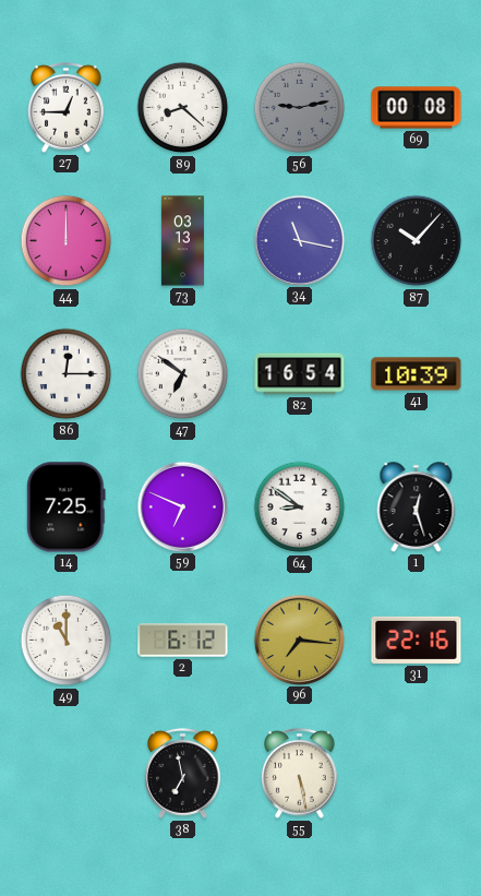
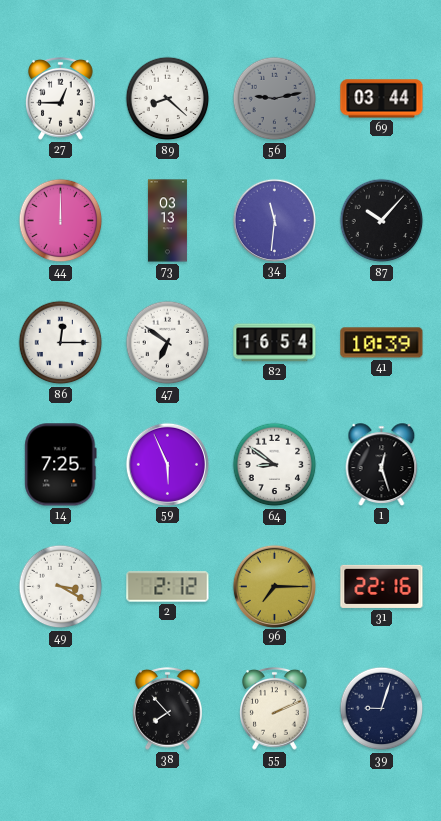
69: 00:08 -> 03:44 (382, 99)
34: 11:17 -> 11:31 (274, 220)
59: 6:49 -> 5:56 (167, 464)
49: 11:00 -> 3:20 (61, 587)
2: 6:12 -> 2:12 (168, 587)
96: 7:16 -> 7:15 (274, 586)
38: 6:58 -> 7:53 (168, 708)
55: 5:28 -> 2:11 (275, 708)
39: none -> 9:03 (382, 709)
